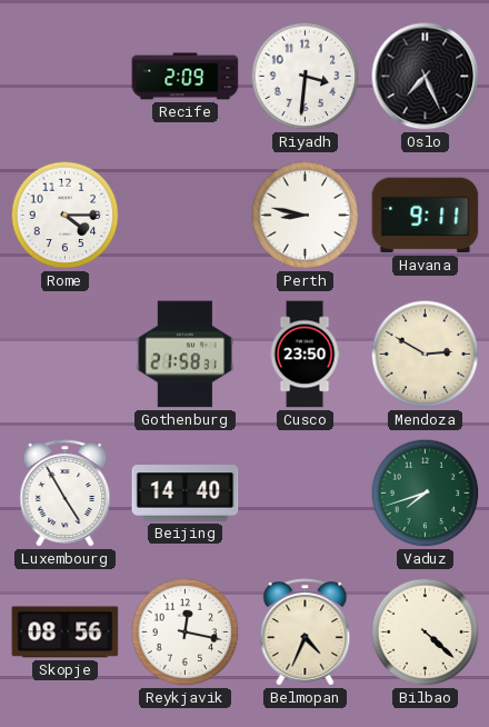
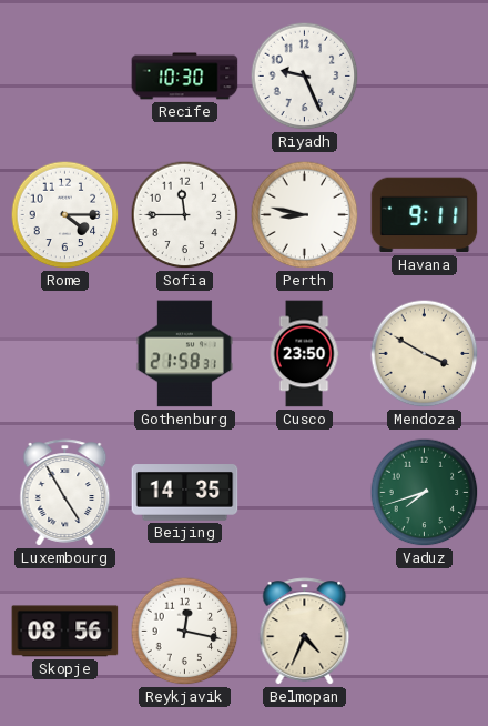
Recife: 2:09 -> 10:30 (185, 77)
Riyadh: 3:31 -> 9:26 (305, 77)
Oslo: 7:26 -> none (426, 77)
Sofia: none -> 11:45 (185, 215)
Mendoza: 2:50 -> 3:50 (425, 354)
Beijing: 14:40 -> 14:35 (185, 493)
Bilbao: 4:22 -> none (426, 633)
